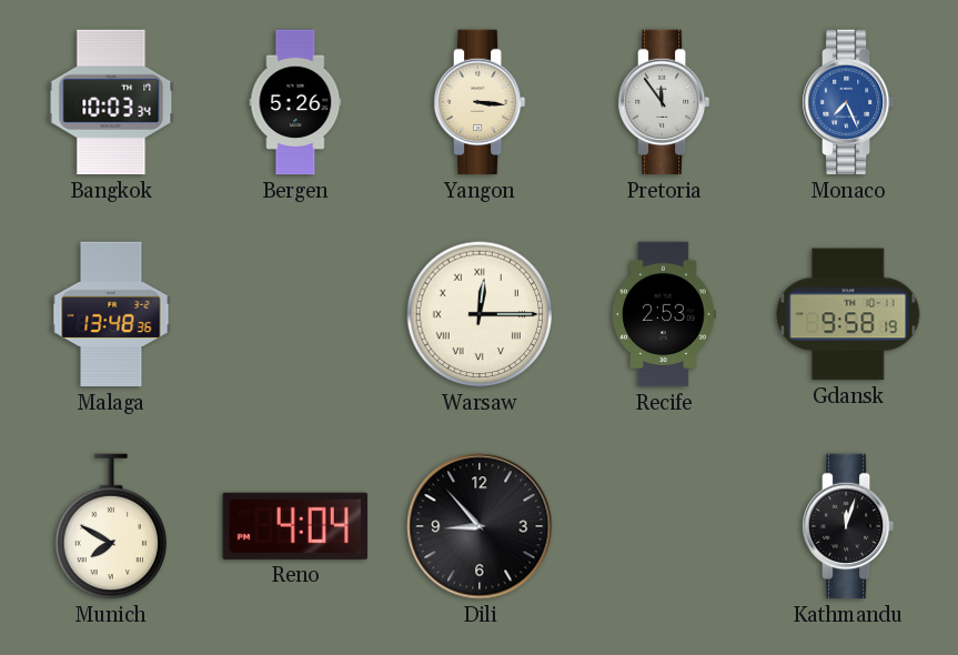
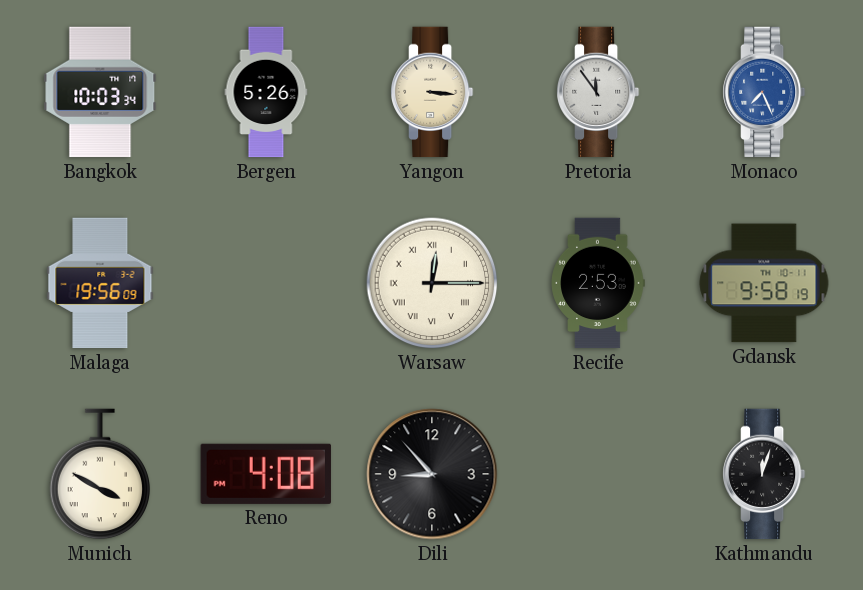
Malaga: 13:48 -> 19:56 (100, 283)
Munich: 7:50 -> 3:50 (100, 474)
Reno: 4:04 -> 4:08 (266, 474)
